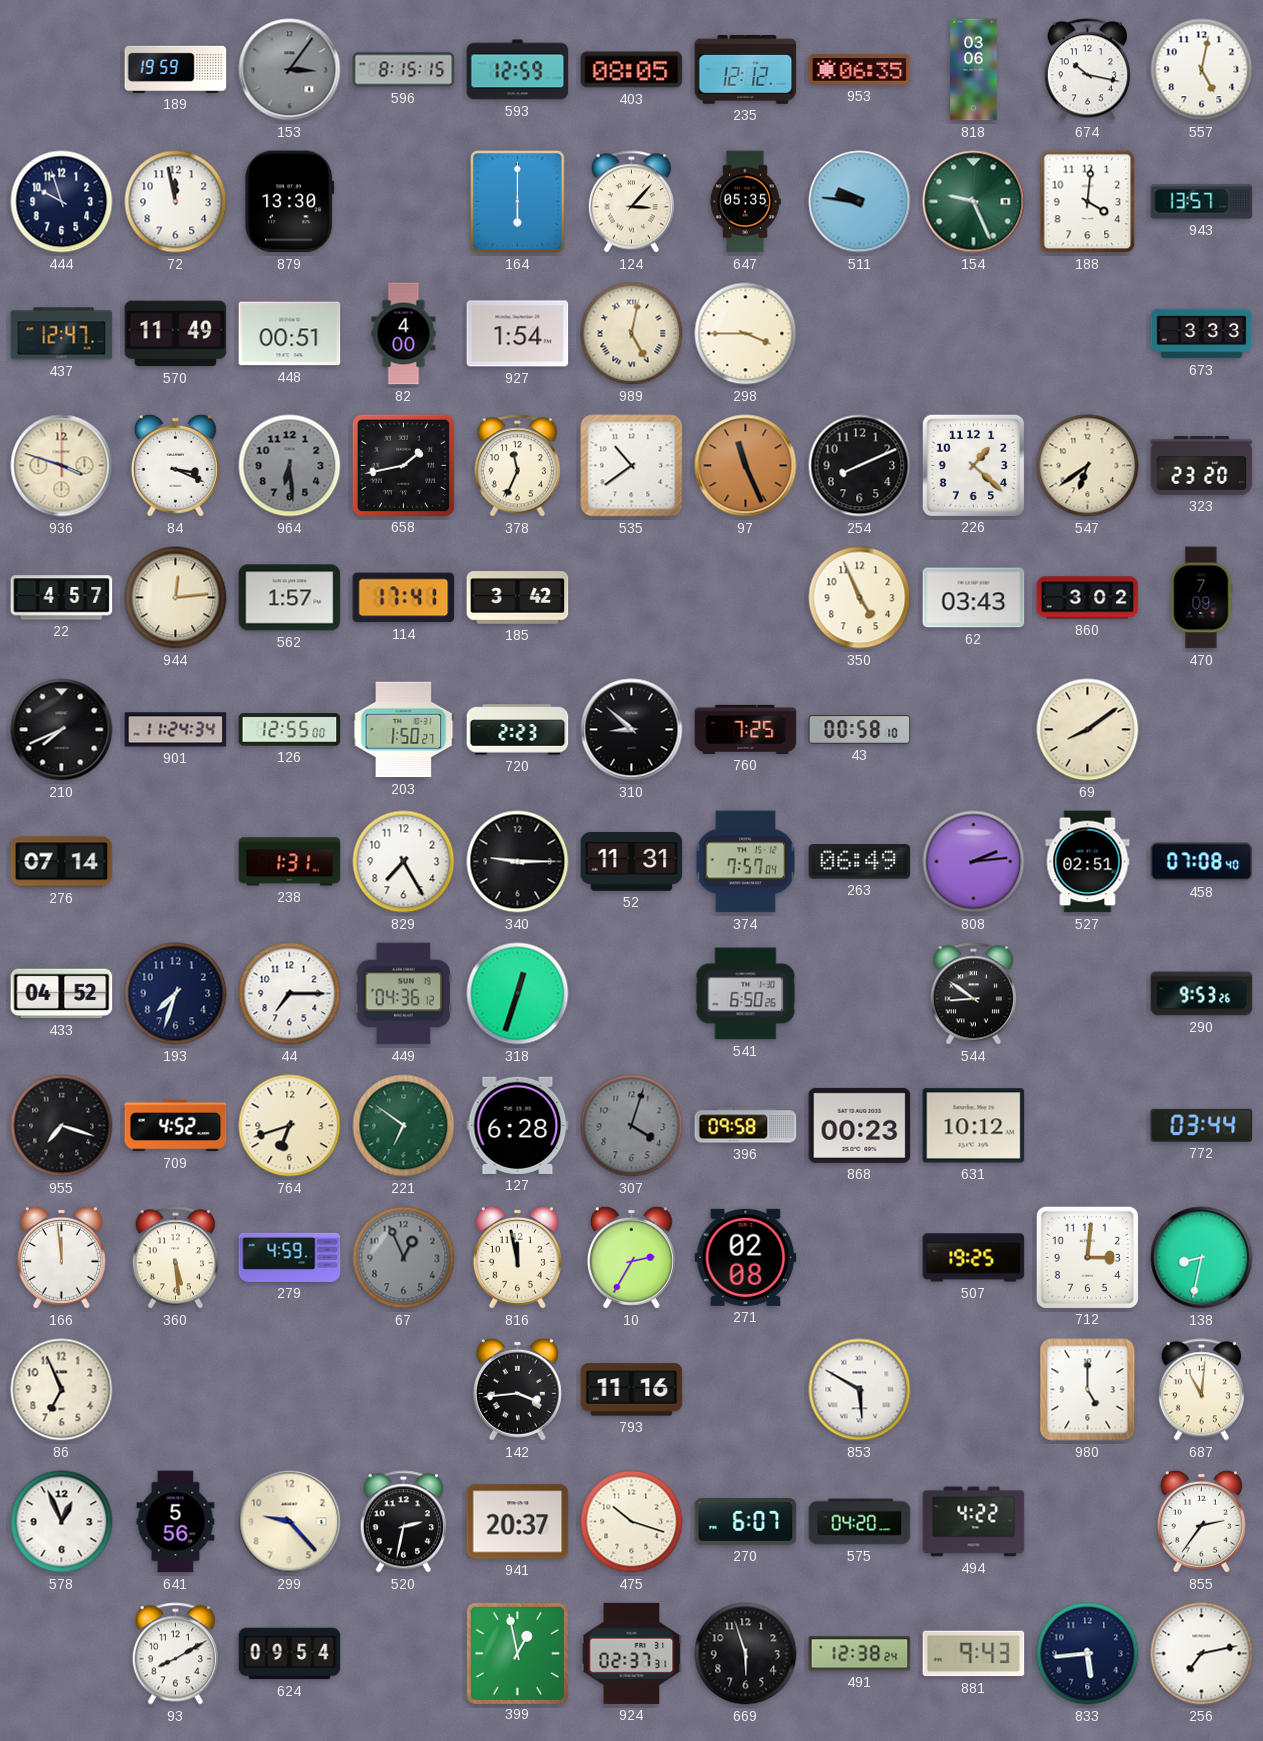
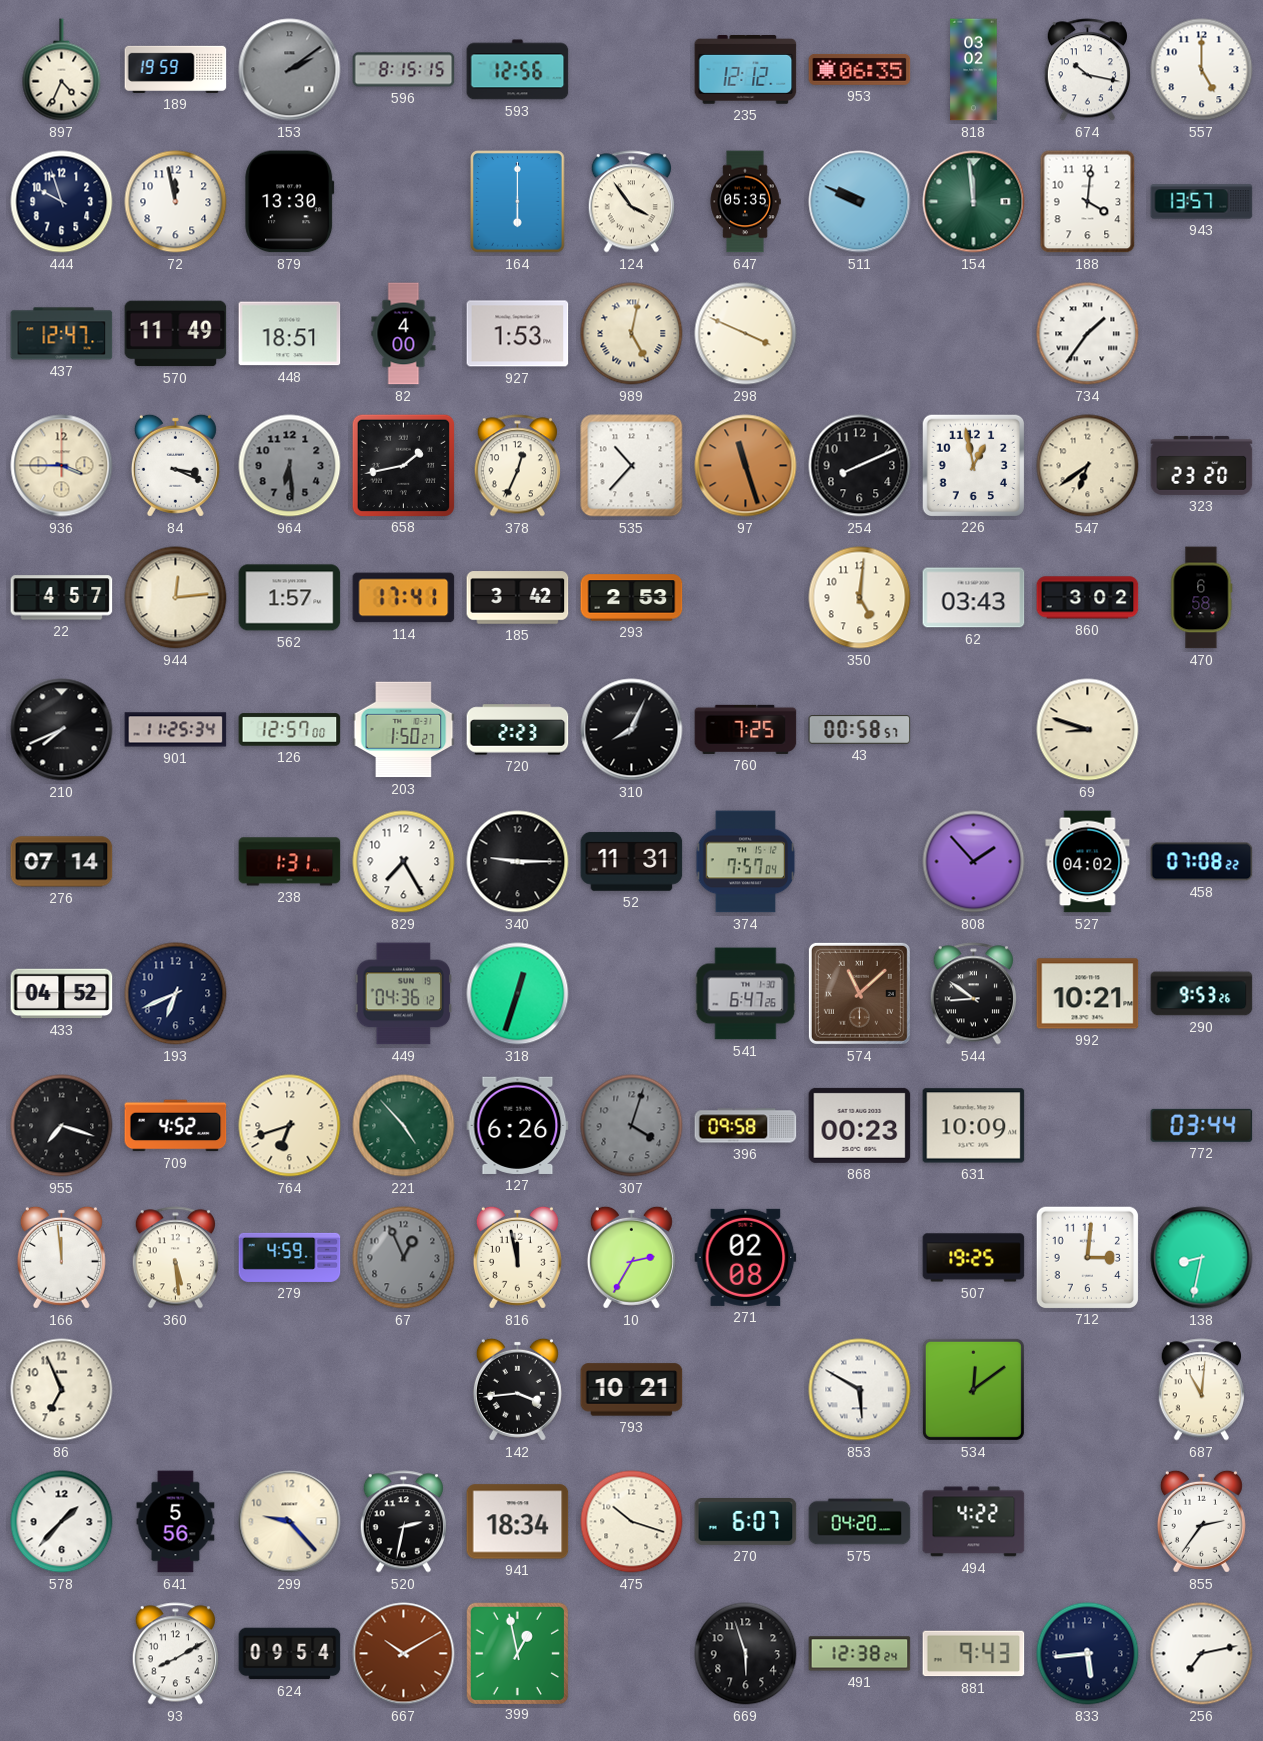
897: none -> 4:34 (62, 70)
153: 3:06 -> 2:09 (290, 70)
593: 12:59 -> 12:56 (518, 70)
403: 08:05 -> none (632, 70)
818: 03:06 -> 03:02 (974, 70)
557: 5:02 -> 5:00 (1202, 70)
124: 3:07 -> 3:54 (631, 202)
511: 9:46 -> 9:49 (860, 202)
154: 9:26 -> 11:59 (974, 202)
448: 00:51 -> 18:51 (290, 334)
927: 1:54 -> 1:53 (518, 334)
298: 3:45 -> 3:49 (746, 334)
734: none -> 1:36 (1088, 334)
673: 3:33 -> none (1202, 334)
936: 3:48 -> 3:45 (62, 466)
378: 11:34 -> 12:34 (517, 466)
535: 10:39 -> 10:37 (632, 466)
97: 11:26 -> 11:27 (746, 466)
226: 1:22 -> 12:58 (973, 465)
293: none -> 2:53 (632, 598)
350: 4:56 -> 5:01 (860, 598)
470: 7:09 -> 6:58 (1202, 598)
901: 11:24 -> 11:25 (176, 730)
126: 12:55 -> 12:57 (290, 730)
310: 8:52 -> 8:04 (632, 730)
43: 00:58:10 -> 00:58:57 (860, 730)
69: 8:09 -> 8:48 (1088, 730)
263: 06:49 -> none (860, 862)
808: 2:14 -> 1:53 (974, 862)
527: 02:51 -> 04:02 (1088, 862)
458: 07:08:40 -> 07:08:22 (1202, 862)
193: 7:33 -> 6:41 (176, 994)
44: 7:15 -> none (290, 994)
541: 6:50 -> 6:47 (746, 994)
574: none -> 11:08 (859, 993)
992: none -> 10:21 (1088, 994)
221: 6:51 -> 4:53 (404, 1126)
127: 6:28 -> 6:26 (518, 1125)
631: 10:12 -> 10:09 (974, 1126)
793: 11:16 -> 10:21 (632, 1390)
534: none -> 12:09 (973, 1389)
980: 5:00 -> none (1088, 1390)
578: 12:56 -> 1:37 (62, 1522)
941: 20:37 -> 18:34 (518, 1522)
667: none -> 10:10 (404, 1654)
924: 02:37 -> none (632, 1653)
